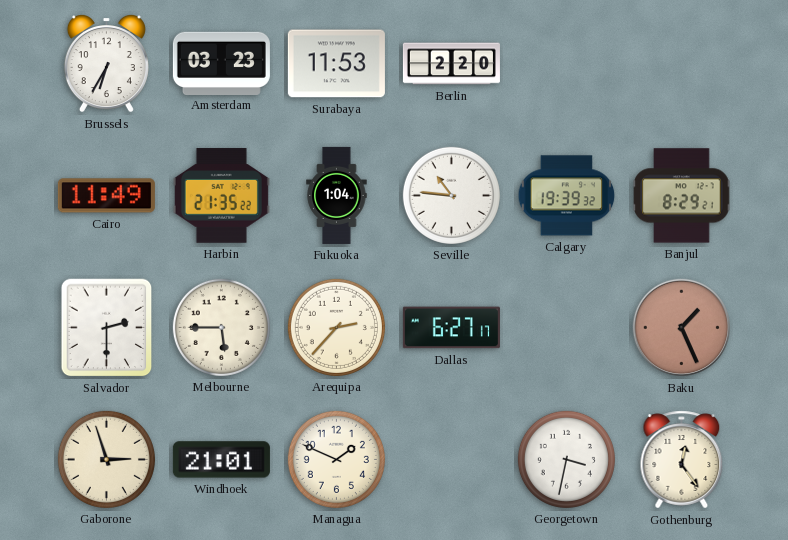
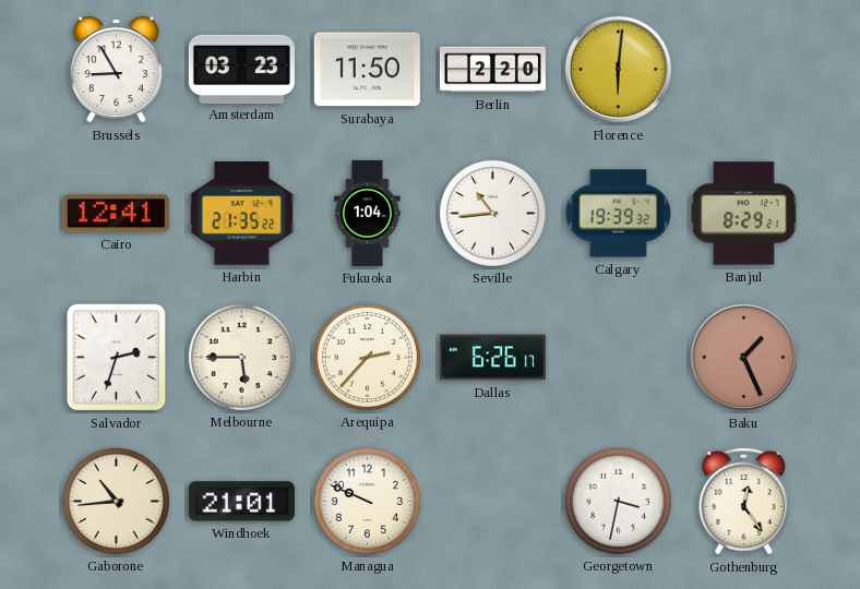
Brussels: 6:35 -> 8:55 (116, 70)
Surabaya: 11:53 -> 11:50 (367, 70)
Florence: none -> 6:01 (619, 70)
Cairo: 11:49 -> 12:41 (116, 214)
Seville: 10:46 -> 10:44 (492, 213)
Salvador: 2:30 -> 2:33 (117, 358)
Dallas: 6:27 -> 6:26 (492, 358)
Gaborone: 2:57 -> 10:44 (116, 501)
Managua: 1:49 -> 9:49 (367, 501)
